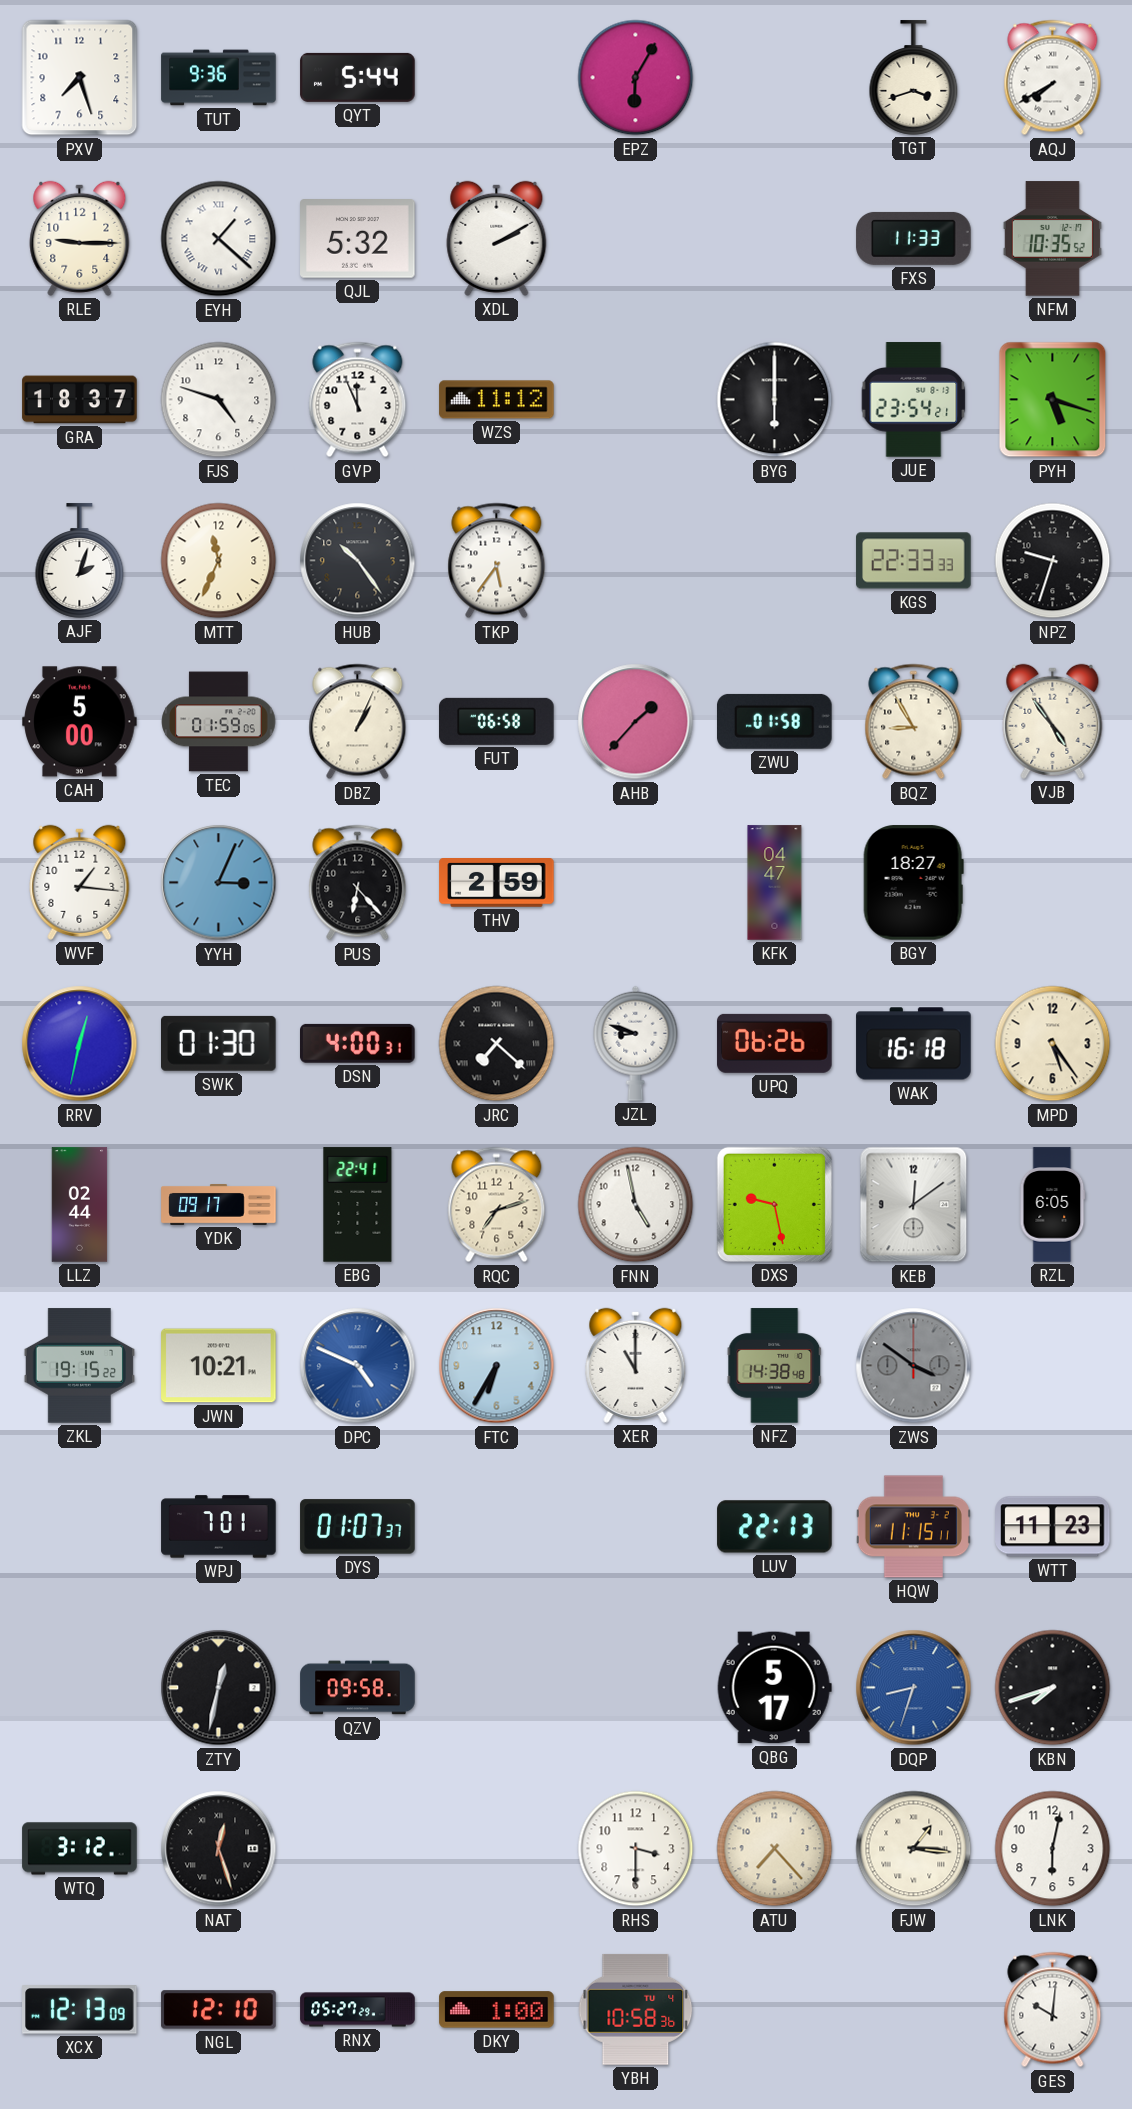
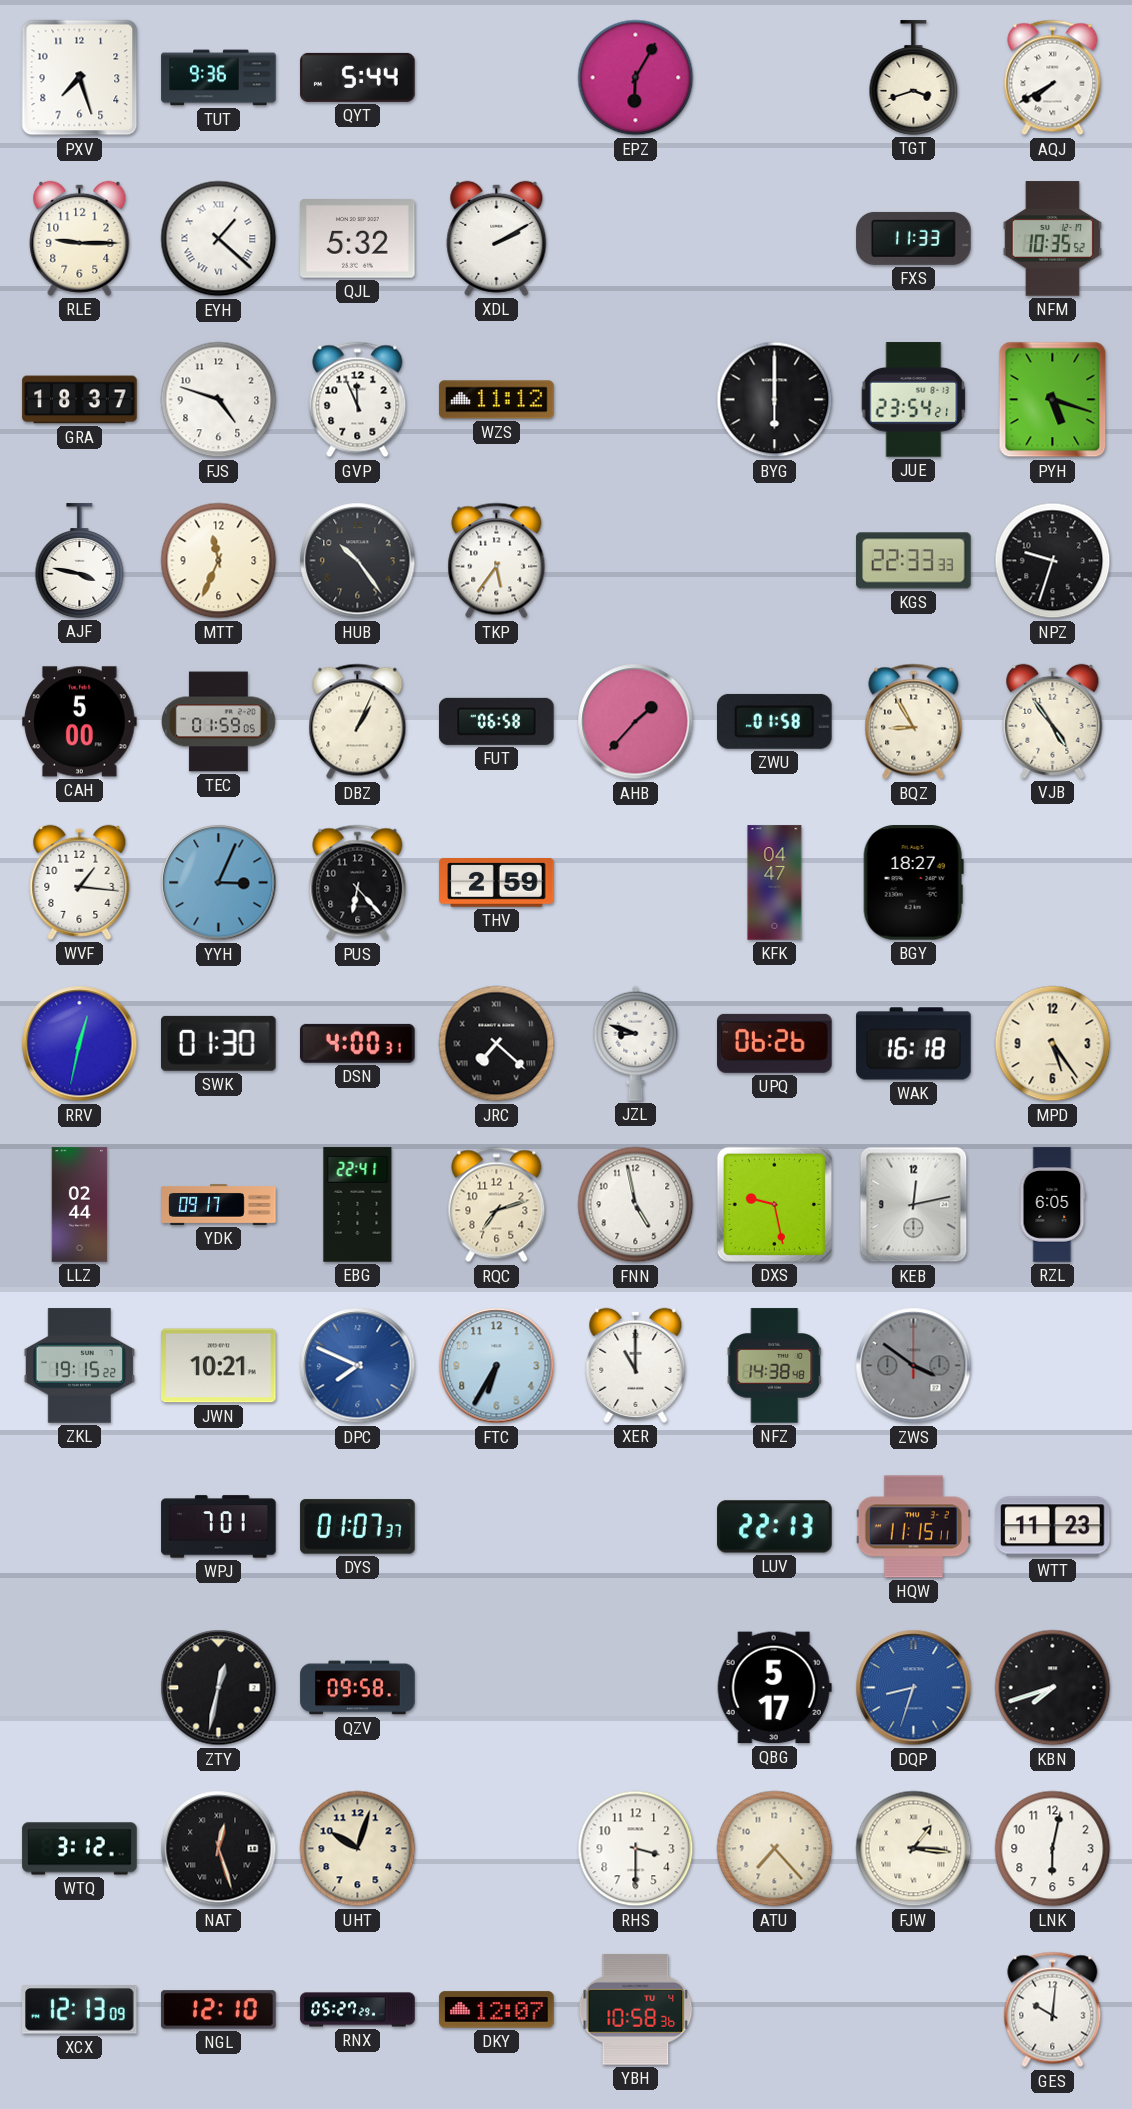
AJF: 2:03 -> 3:47 (80, 561)
KEB: 12:09 -> 12:13 (914, 1205)
DPC: 4:49 -> 7:49 (358, 1366)
UHT: none -> 10:03 (358, 1849)
DKY: 1:00 -> 12:07 (497, 2010)
